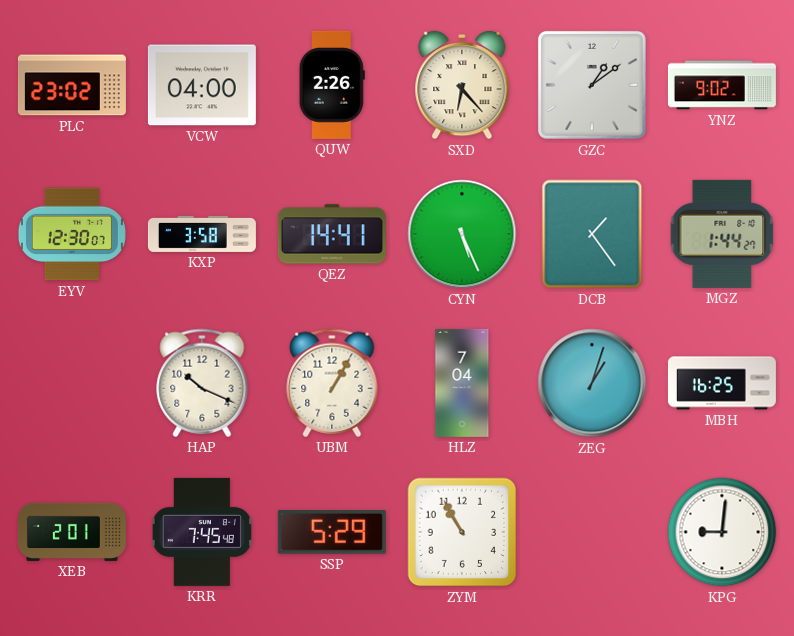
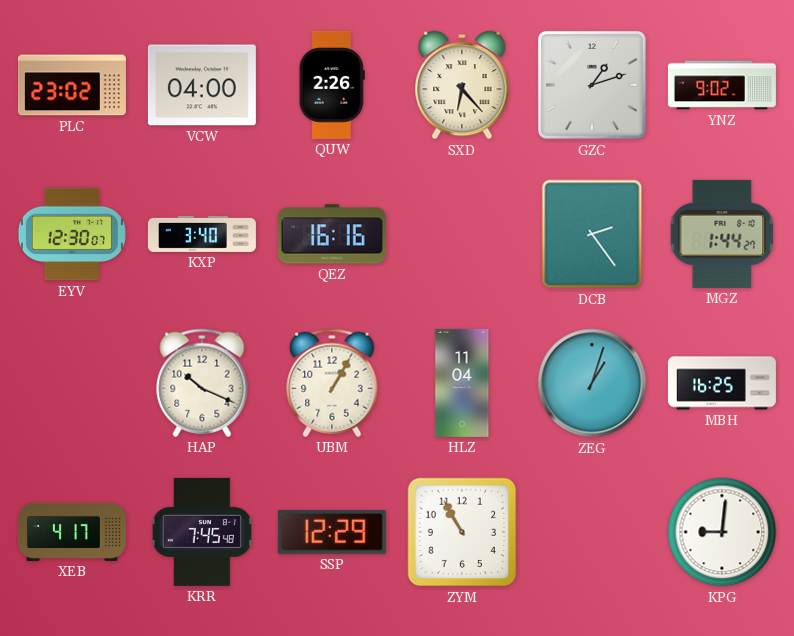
GZC: 1:09 -> 1:12 (592, 85)
KXP: 3:58 -> 3:40 (202, 234)
QEZ: 14:41 -> 16:16 (332, 234)
CYN: 5:26 -> none (462, 234)
DCB: 1:24 -> 2:24 (592, 234)
HLZ: 7:04 -> 11:04 (462, 383)
XEB: 2:01 -> 4:17 (72, 532)
SSP: 5:29 -> 12:29 (332, 533)
